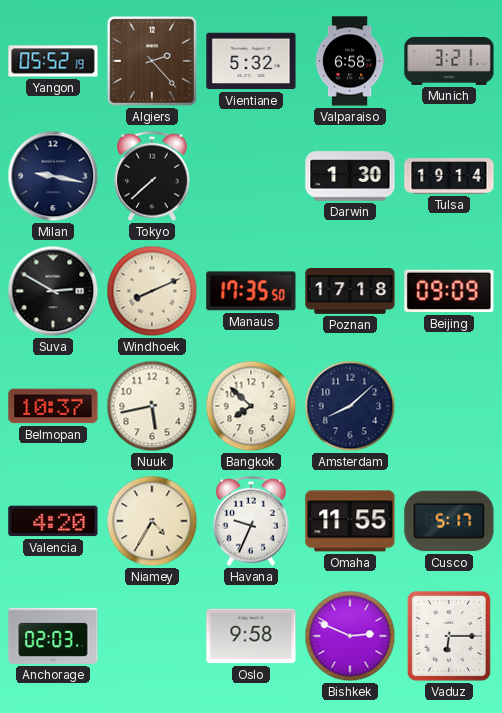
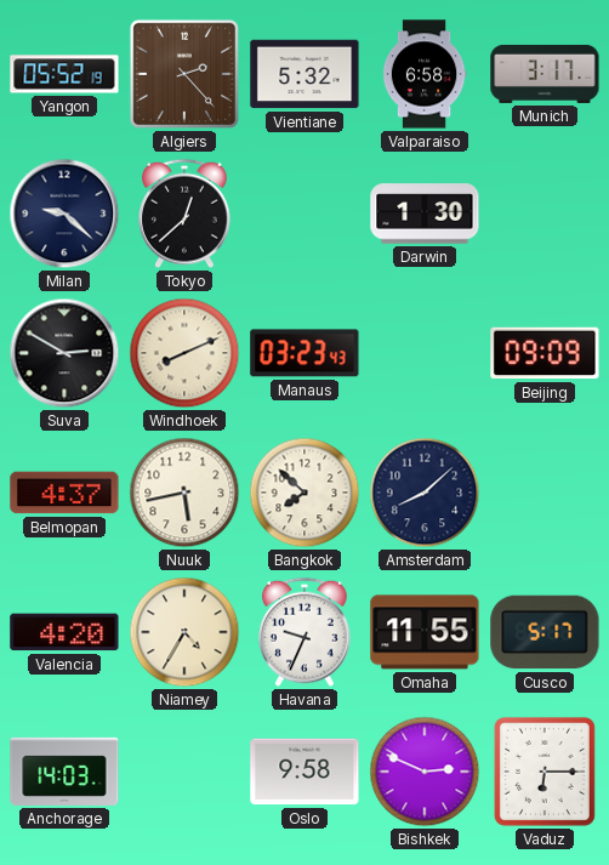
Munich: 3:21 -> 3:17 (545, 74)
Milan: 9:17 -> 9:22 (64, 214)
Tokyo: 7:38 -> 12:38 (186, 214)
Tulsa: 19:14 -> none (449, 176)
Manaus: 17:35 -> 03:23 (304, 353)
Poznan: 17:18 -> none (350, 292)
Belmopan: 10:37 -> 4:37 (64, 493)
Anchorage: 02:03 -> 14:03 (64, 772)
